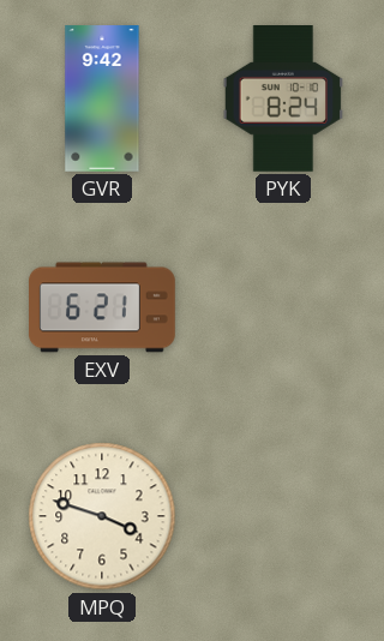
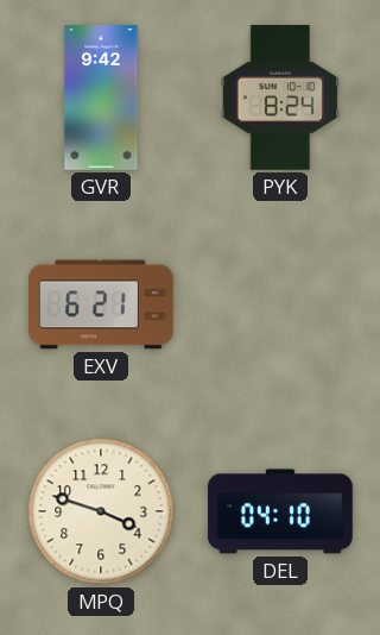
DEL: none -> 04:10 (280, 511)
